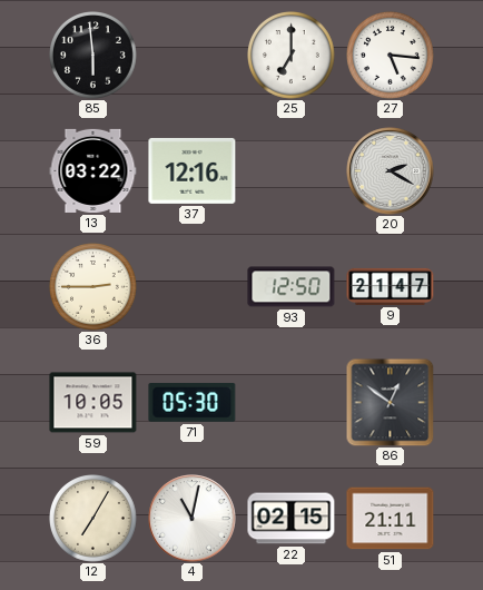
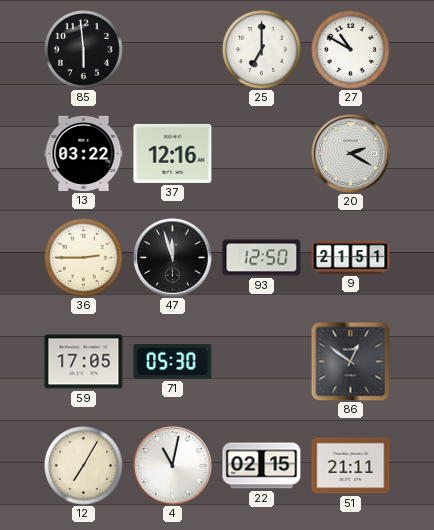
27: 5:16 -> 10:50 (351, 50)
47: none -> 11:57 (173, 258)
9: 21:47 -> 21:51 (351, 257)
59: 10:05 -> 17:05 (84, 362)
